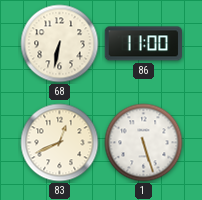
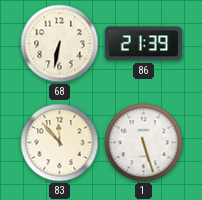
86: 11:00 -> 21:39 (143, 44)
83: 12:41 -> 11:53 (60, 143)
